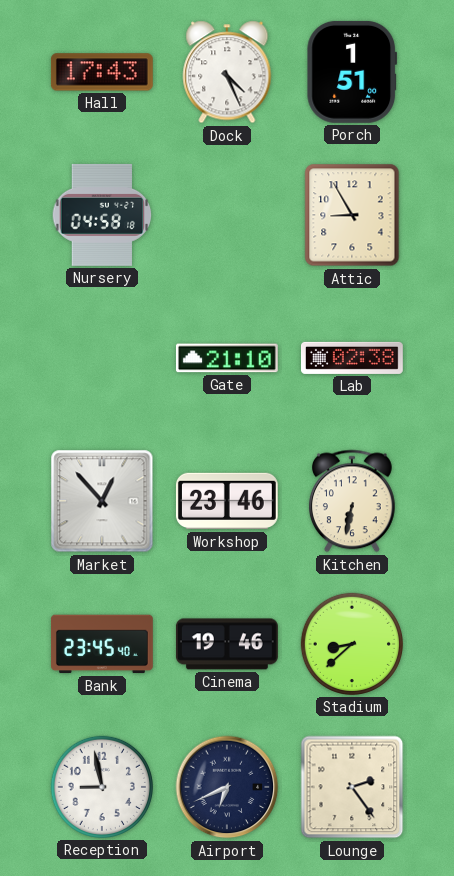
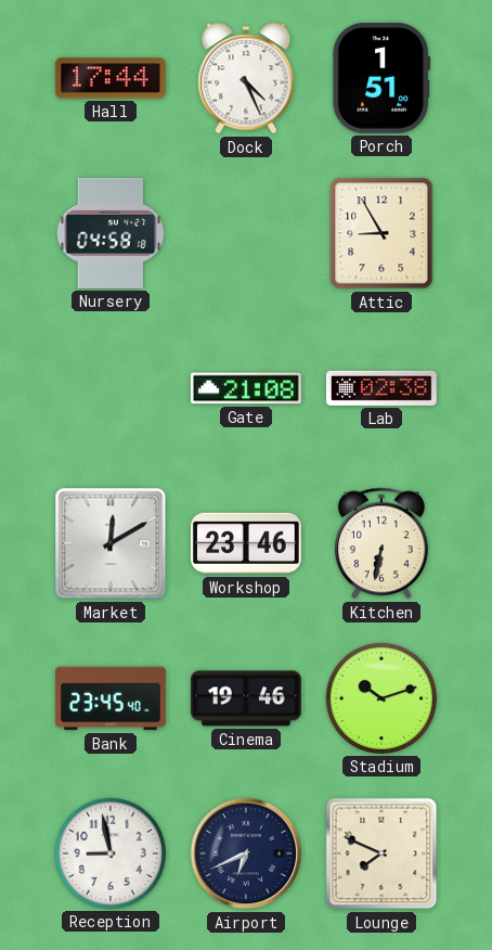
Hall: 17:43 -> 17:44 (111, 78)
Gate: 21:10 -> 21:08 (246, 388)
Market: 12:53 -> 12:10 (111, 543)
Stadium: 8:38 -> 10:12 (381, 698)
Lounge: 2:24 -> 7:49 (381, 853)
